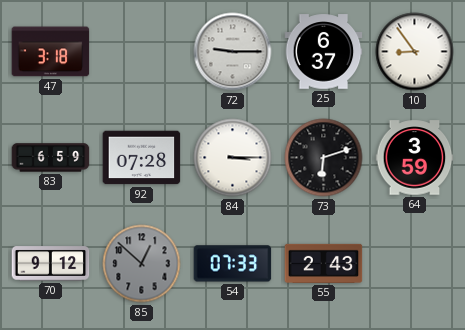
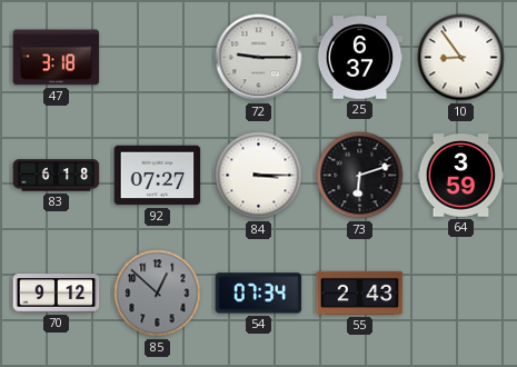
83: 6:59 -> 6:18 (57, 176)
92: 07:28 -> 07:27 (158, 176)
54: 07:33 -> 07:34 (259, 294)
